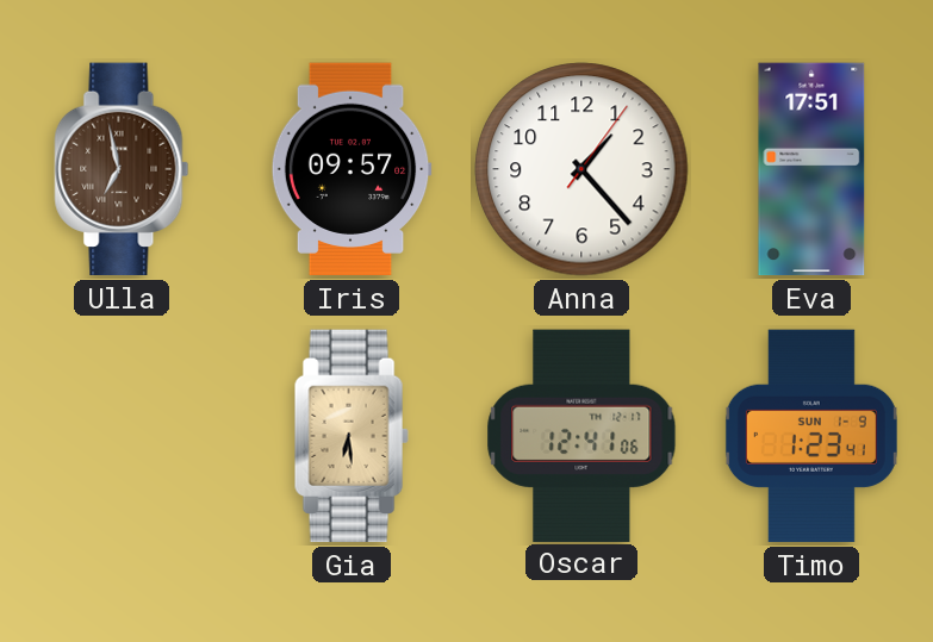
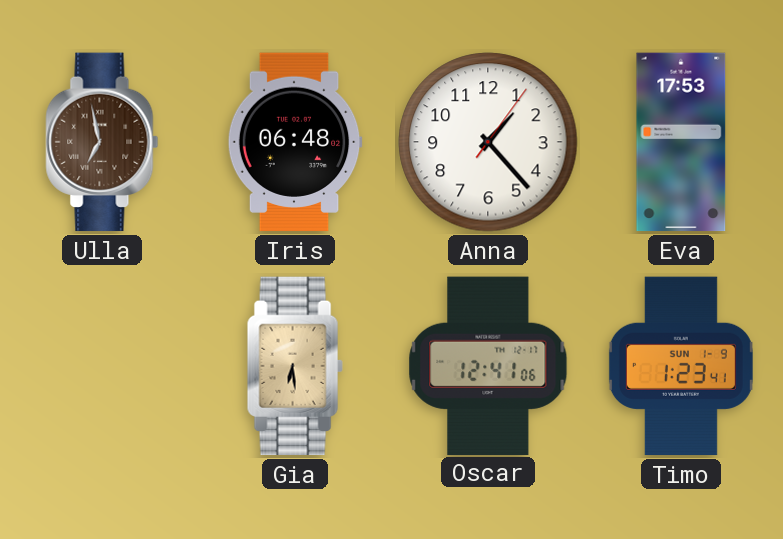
Iris: 09:57 -> 06:48 (295, 142)
Eva: 17:51 -> 17:53 (681, 142)
